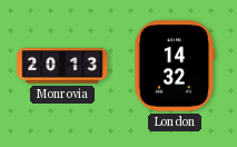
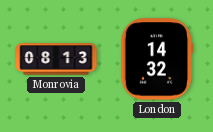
Monrovia: 20:13 -> 08:13 (56, 59)
